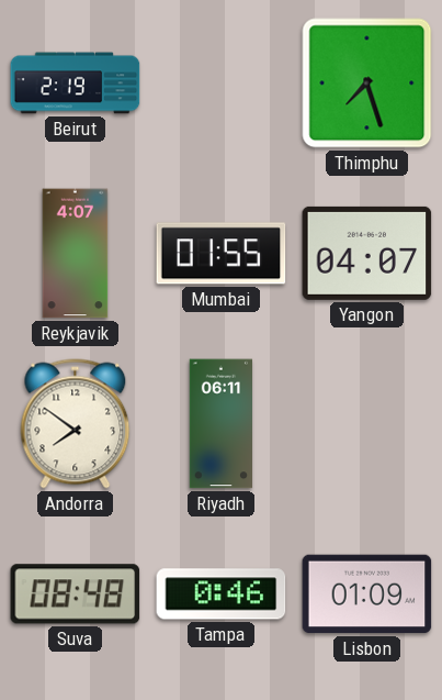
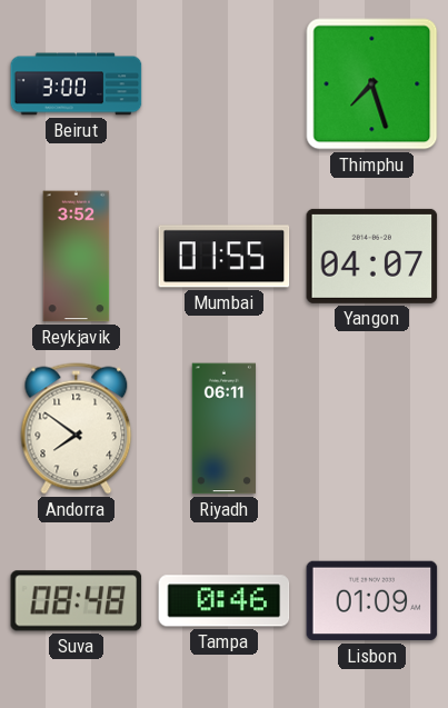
Beirut: 2:19 -> 3:00 (77, 84)
Reykjavik: 4:07 -> 3:52 (77, 257)
